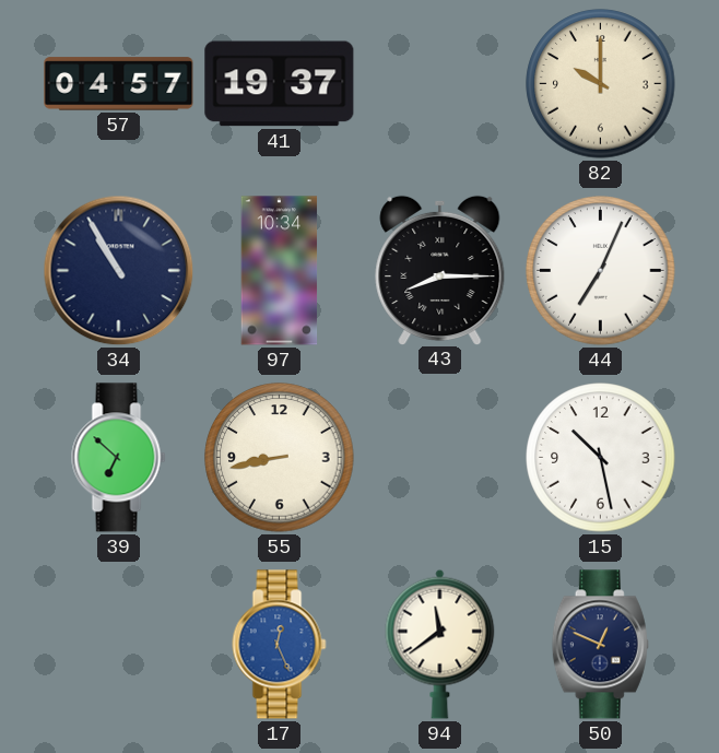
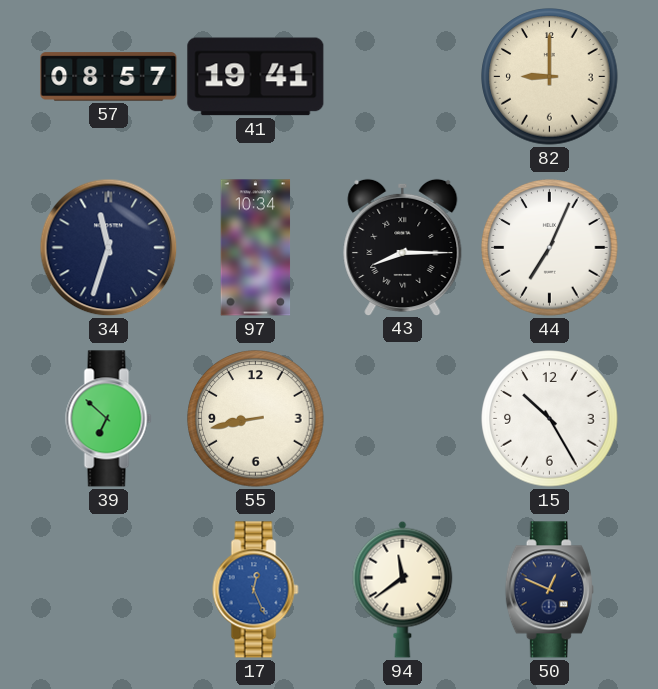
57: 04:57 -> 08:57 (109, 77)
41: 19:37 -> 19:41 (256, 77)
82: 10:00 -> 9:00 (550, 77)
34: 10:55 -> 11:33 (109, 248)
15: 10:28 -> 10:25 (550, 419)
